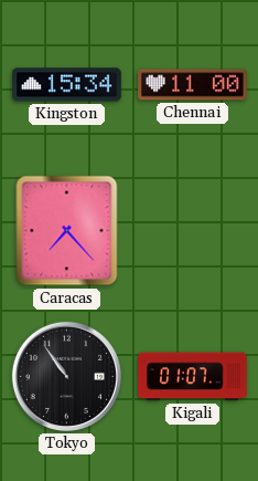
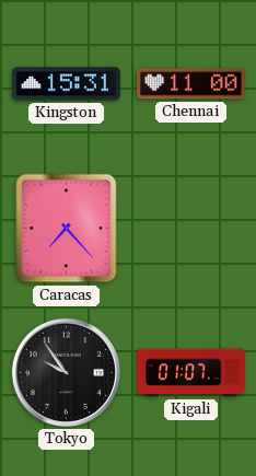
Kingston: 15:34 -> 15:31 (67, 84)
Tokyo: 10:54 -> 9:54 (66, 372)
